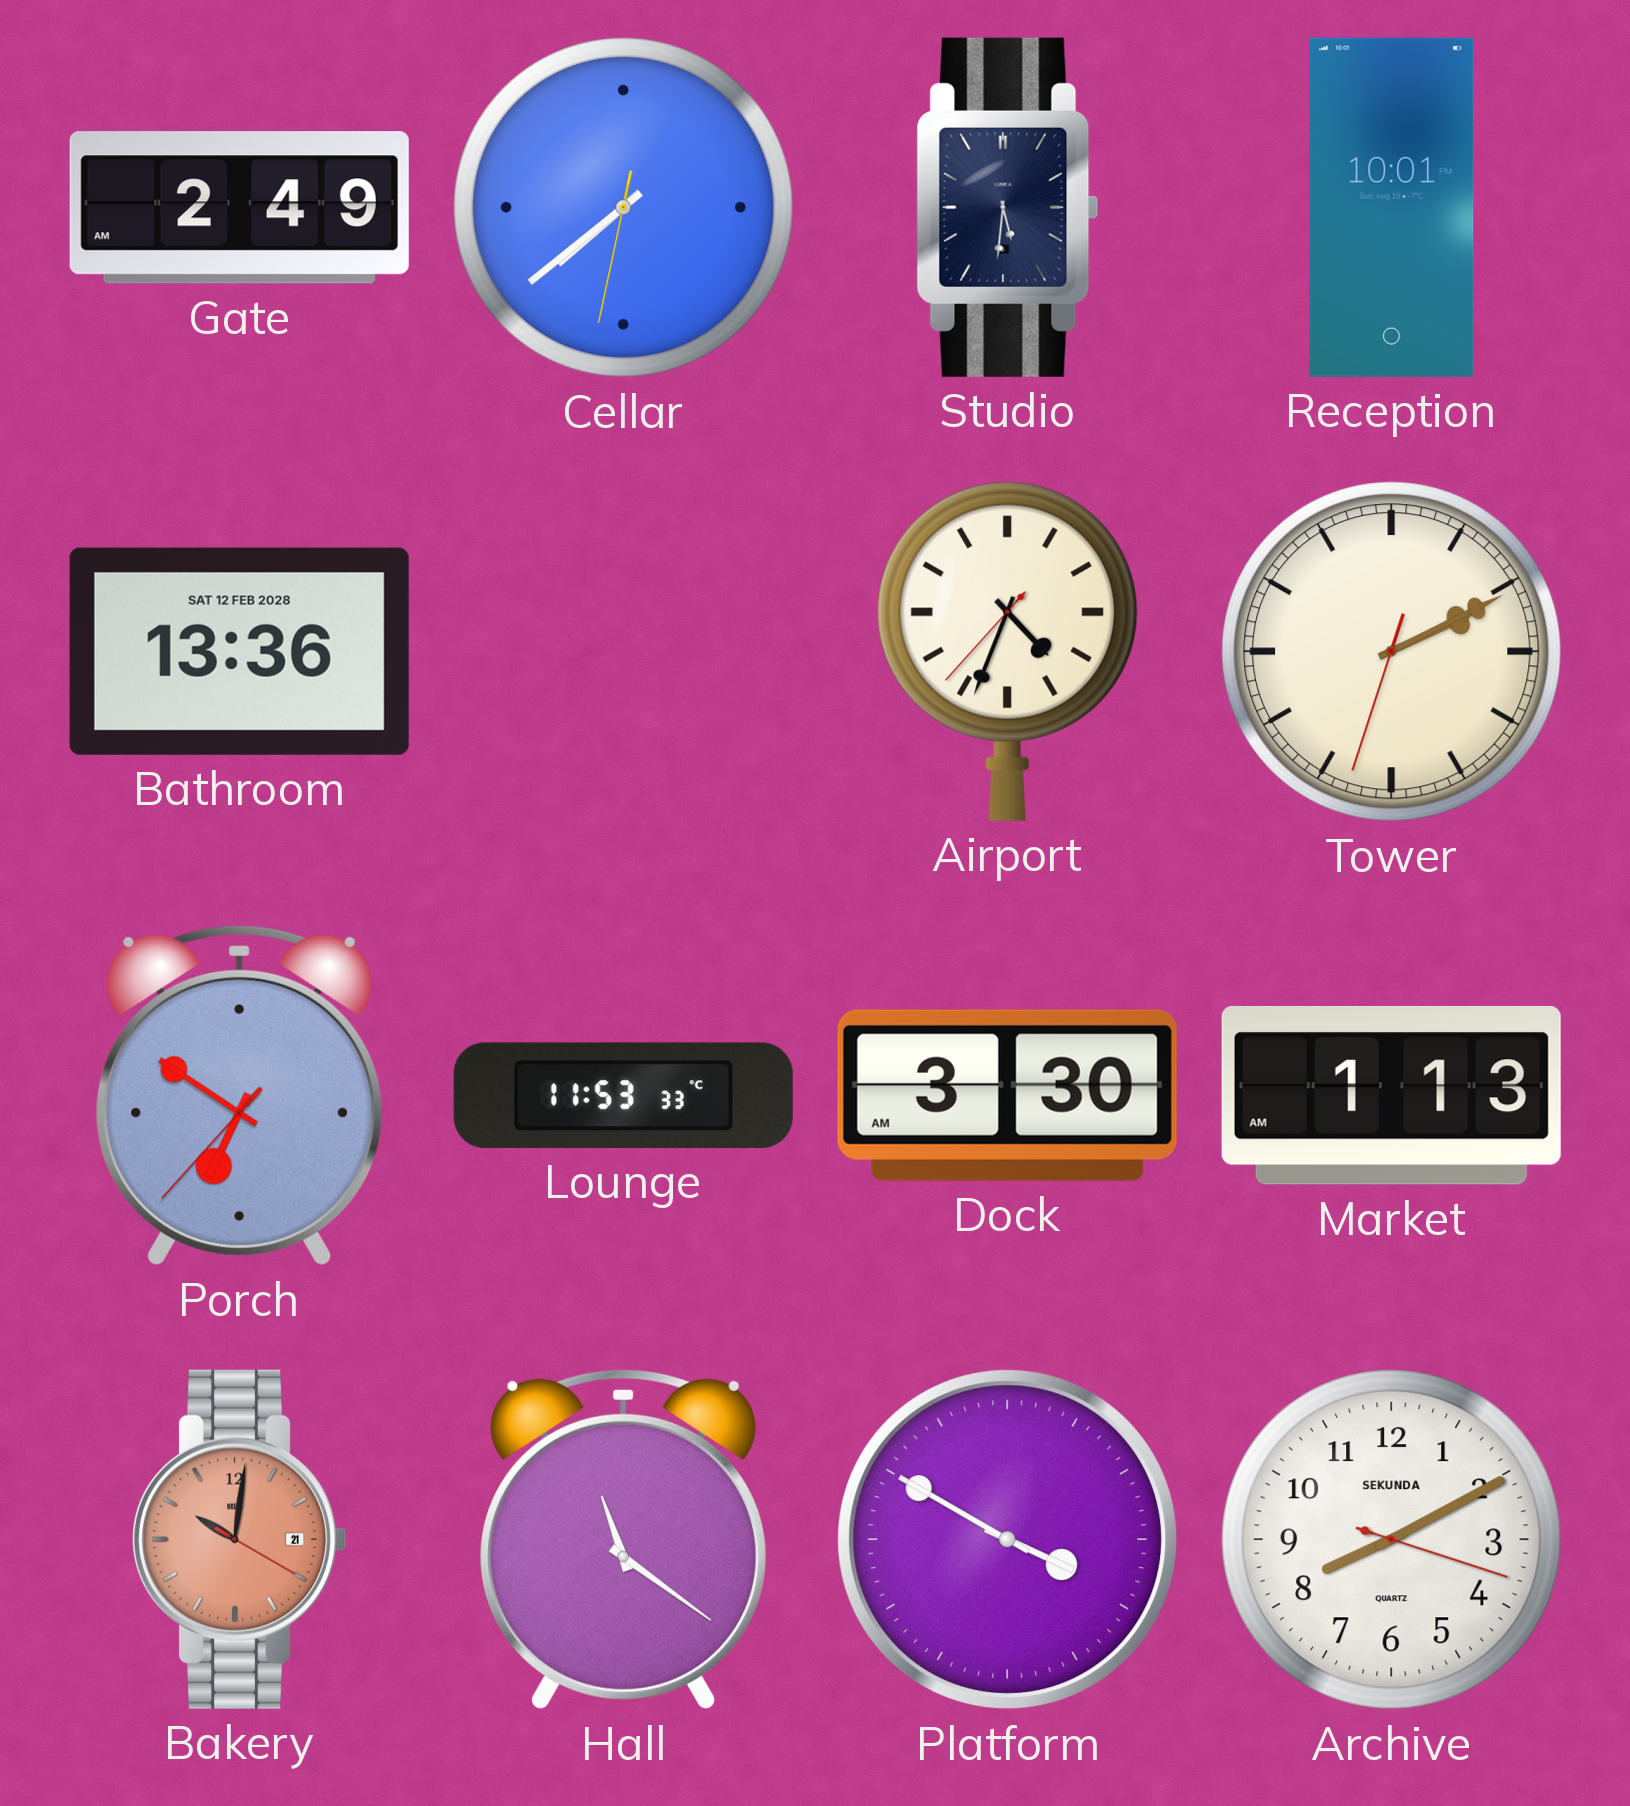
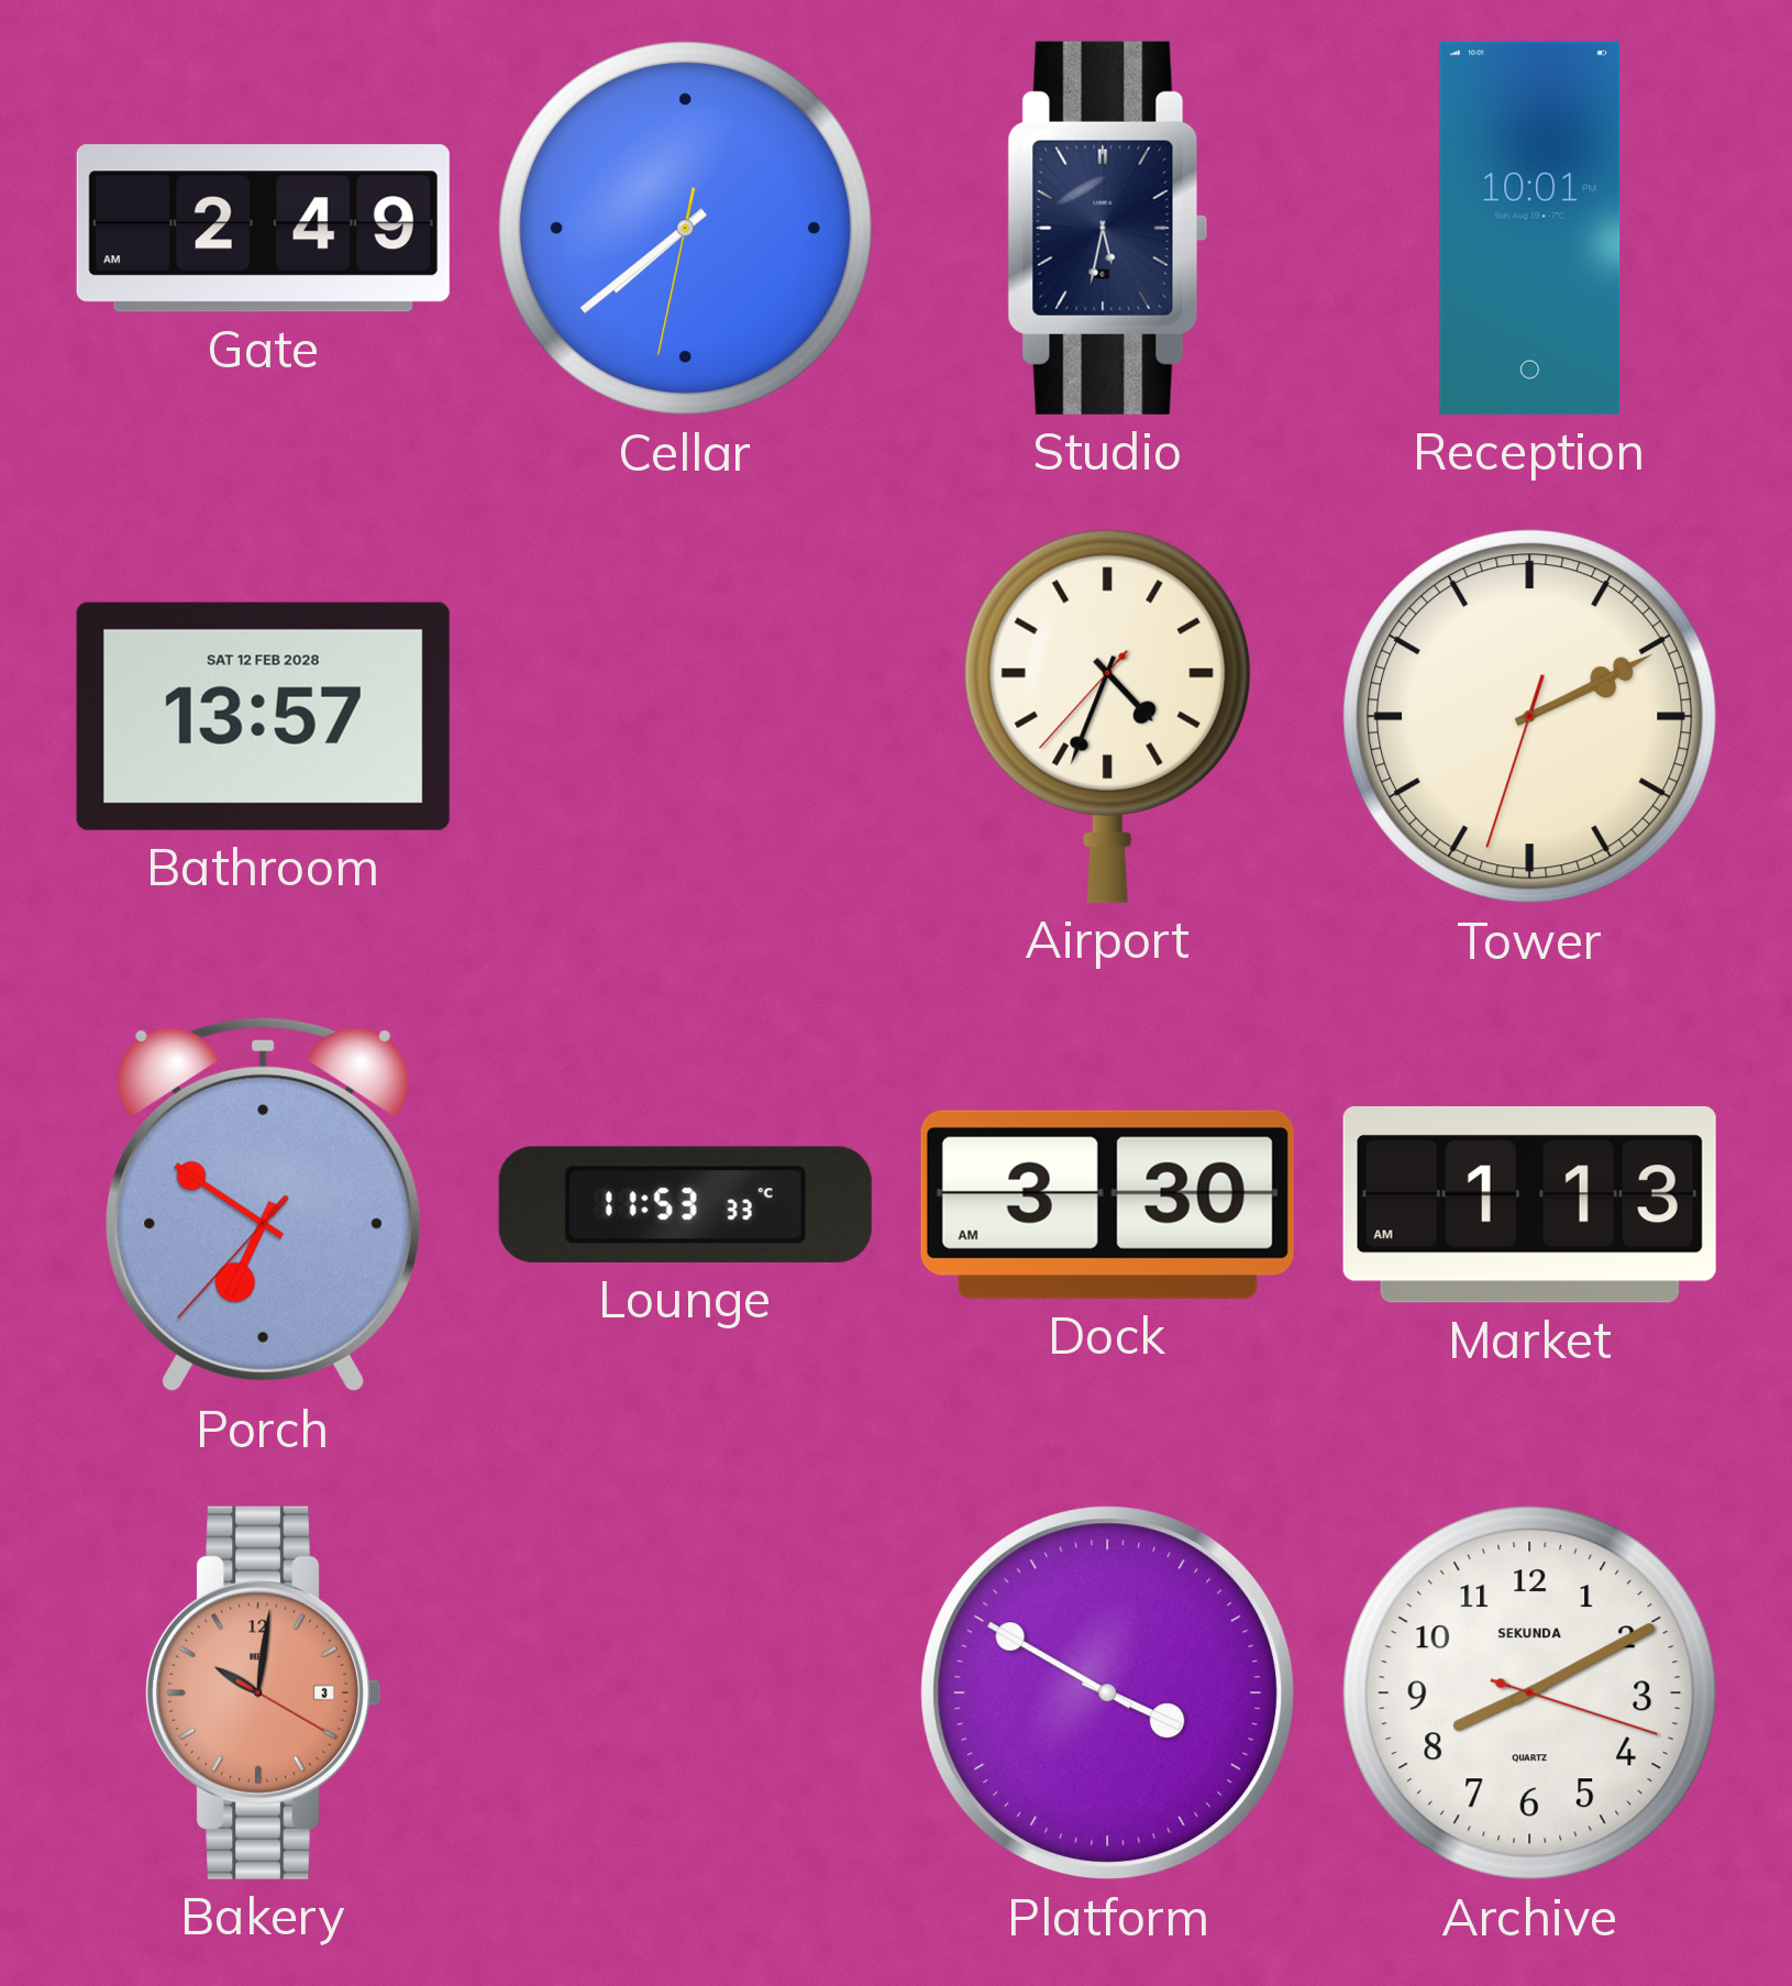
Studio: 5:31 -> 5:32 (1108, 228)
Bathroom: 13:36 -> 13:57 (263, 716)
Bakery date: 21 -> 3 (264, 1692)
Hall: 11:21 -> none (624, 1539)
